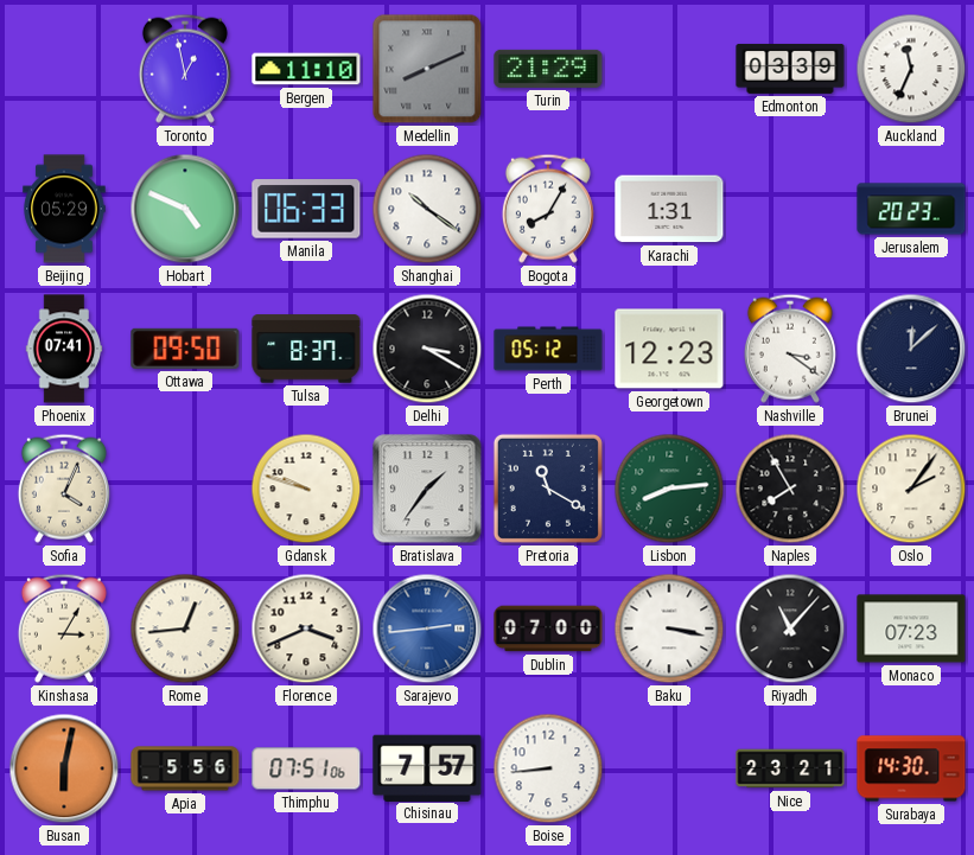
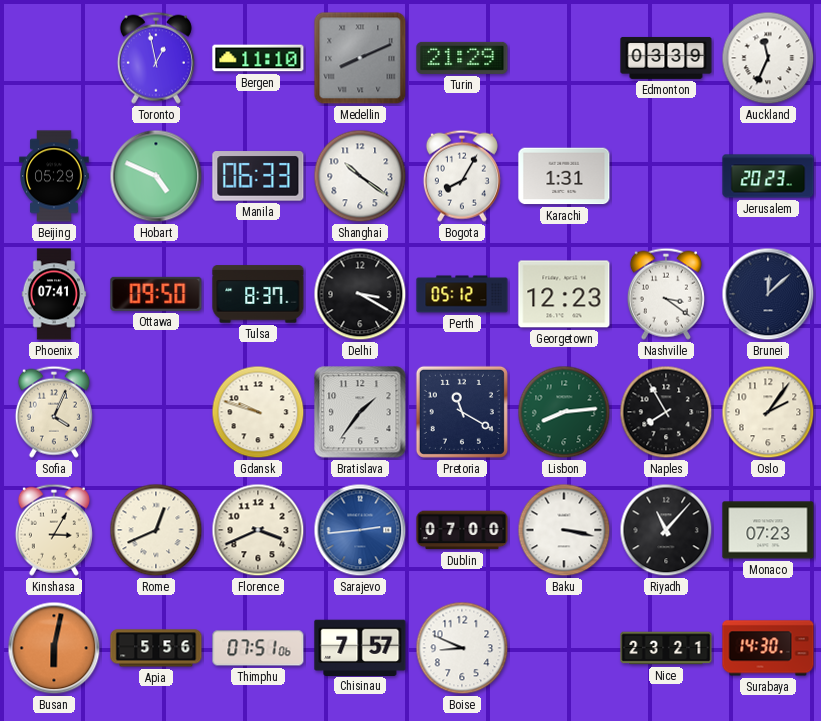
Rome: 12:44 -> 12:41 (156, 530)
Boise: 8:44 -> 8:49 (462, 648)
